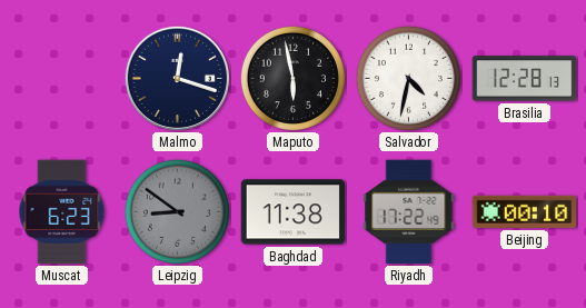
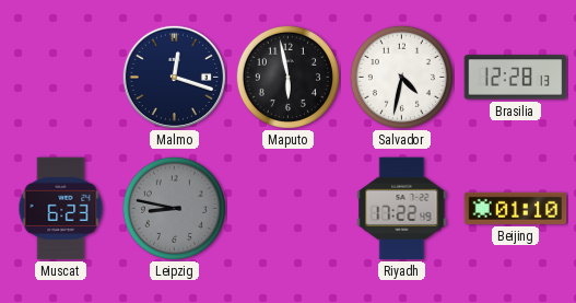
Leipzig: 8:51 -> 8:47 (174, 208)
Baghdad: 11:38 -> none (294, 212)
Beijing: 00:10 -> 01:10 (516, 208)
